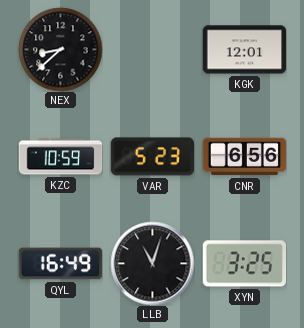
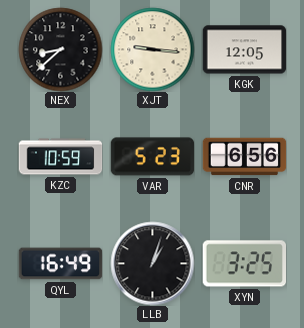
XJT: none -> 9:16 (152, 49)
KGK: 12:01 -> 12:05 (244, 50)
LLB: 11:03 -> 1:03 (152, 263)
